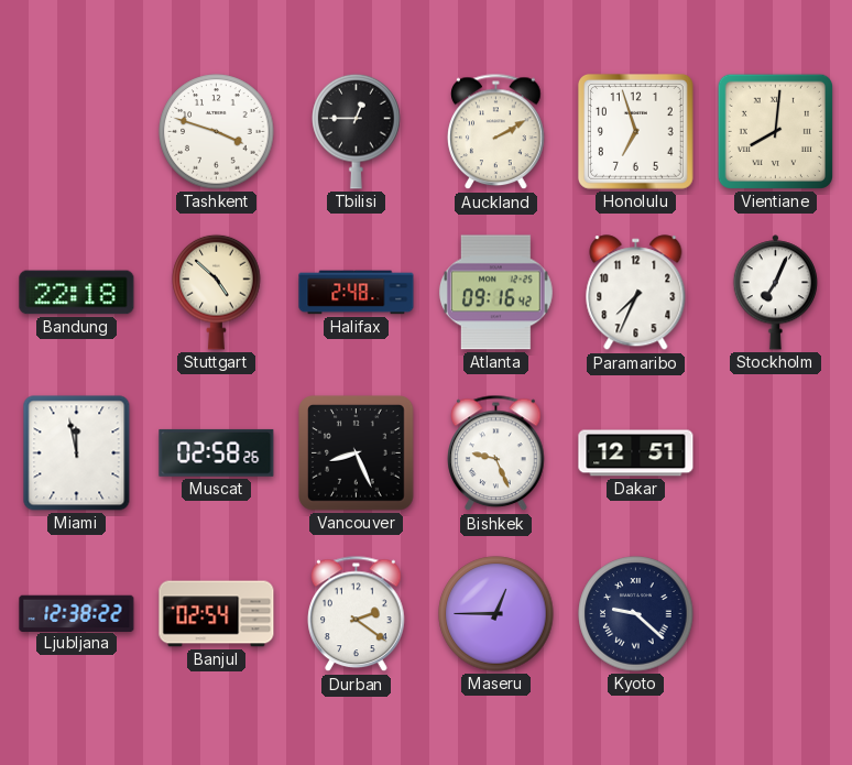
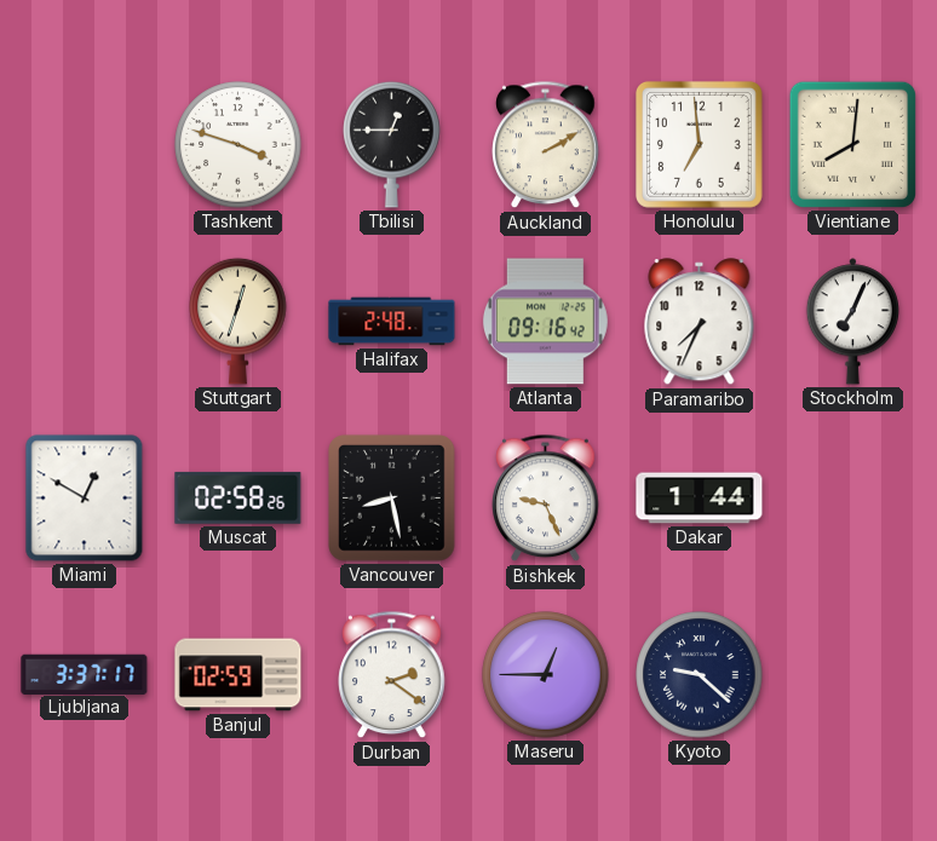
Honolulu: 6:57 -> 6:59 (699, 144)
Bandung: 22:18 -> none (77, 293)
Stuttgart: 4:52 -> 12:33 (238, 321)
Miami: 11:58 -> 12:50 (85, 499)
Vancouver: 8:26 -> 8:28 (392, 499)
Dakar: 12:51 -> 1:44 (700, 499)
Ljubljana: 12:38 -> 3:37 (85, 674)
Banjul: 02:54 -> 02:59 (238, 675)
